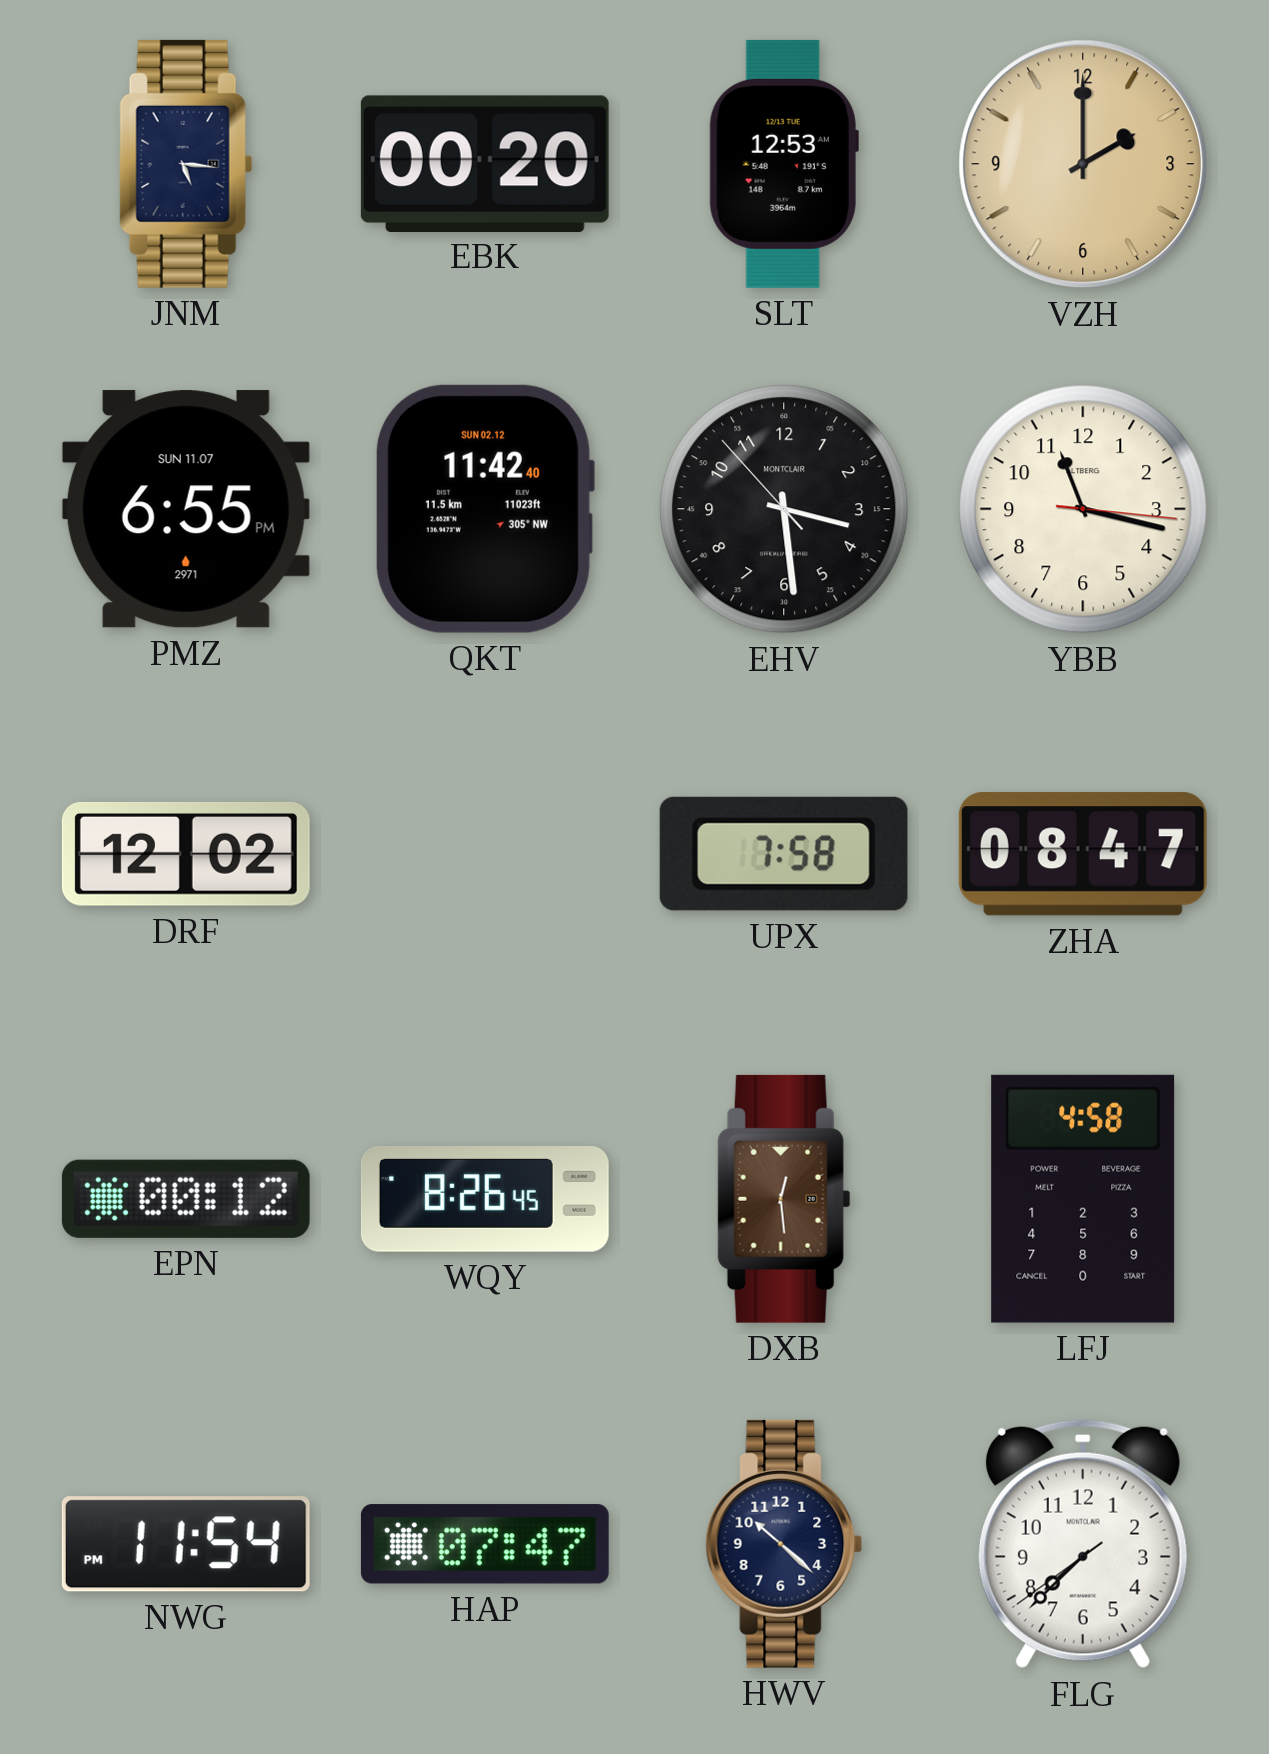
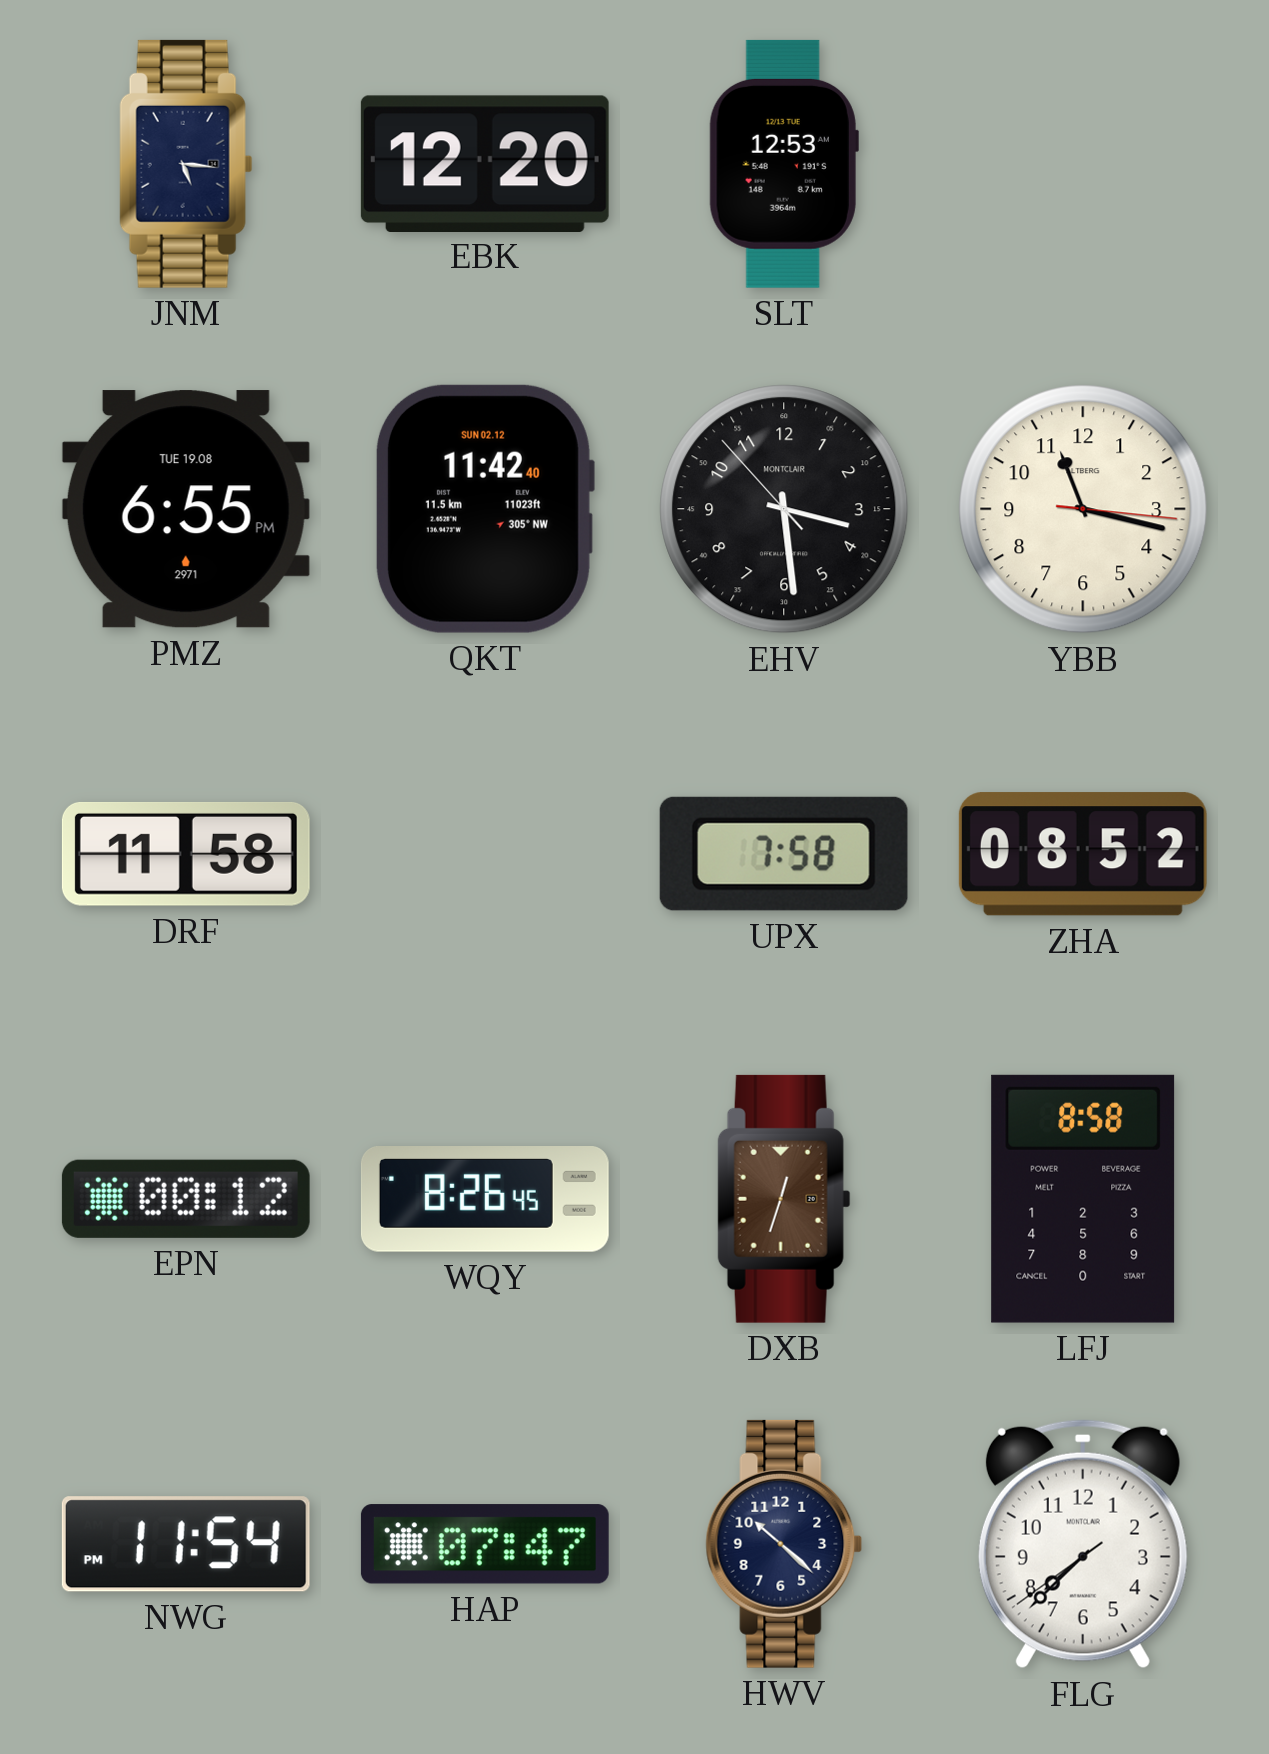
EBK: 00:20 -> 12:20 (485, 163)
VZH: 2:00 -> none (1083, 164)
PMZ date: SUN 11.07 -> TUE 19.08 (186, 509)
DRF: 12:02 -> 11:58 (186, 854)
ZHA: 08:47 -> 08:52 (1083, 854)
DXB: 12:29 -> 12:33 (784, 1199)
LFJ: 4:58 -> 8:58 (1083, 1199)
